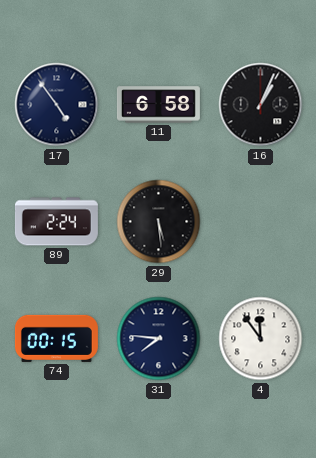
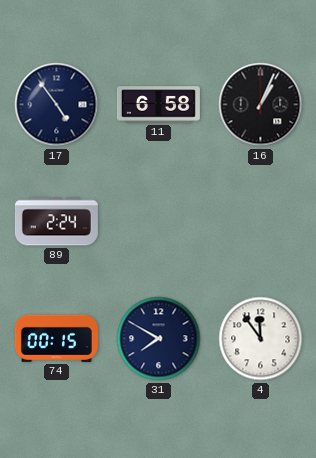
29: 5:29 -> none (159, 222)
31: 7:46 -> 7:50 (159, 339)
